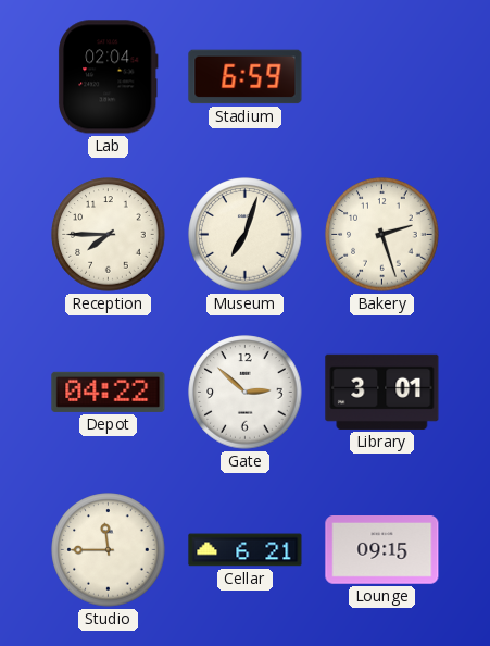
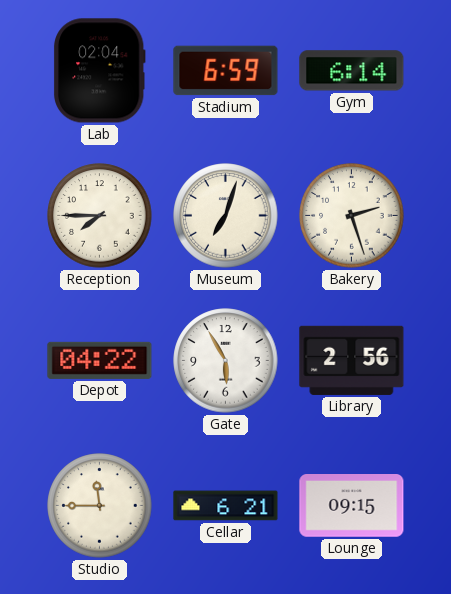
Gym: none -> 6:14 (352, 71)
Gate: 2:52 -> 5:55 (226, 361)
Library: 3:01 -> 2:56 (352, 360)
